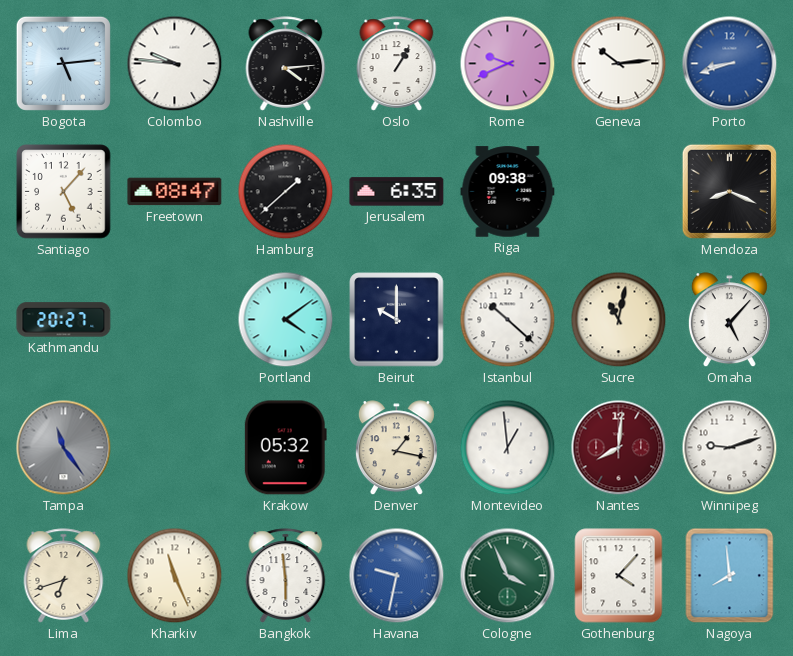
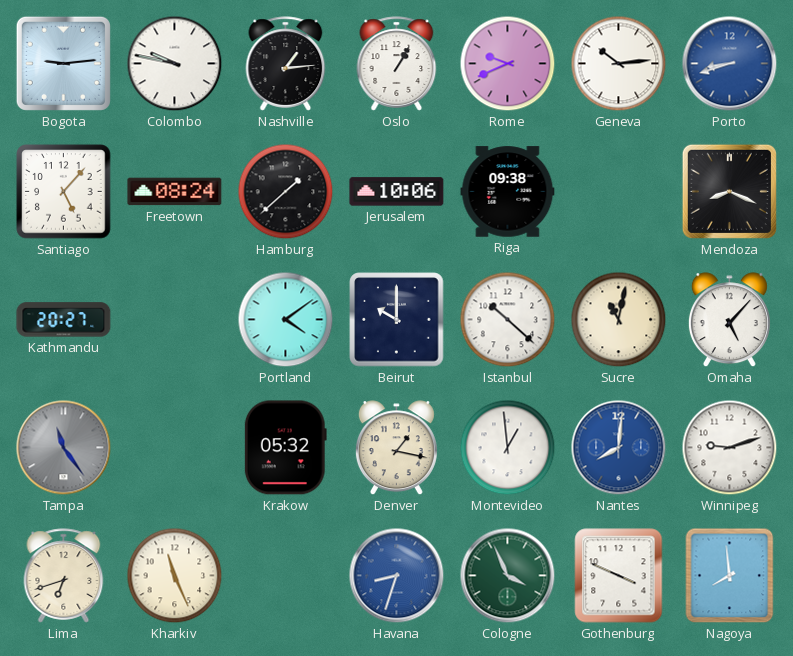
Bogota: 5:14 -> 9:14 (63, 63)
Colombo: 9:46 -> 9:47 (175, 64)
Nashville: 4:14 -> 1:14 (286, 64)
Freetown: 08:47 -> 08:24 (175, 192)
Jerusalem: 6:35 -> 10:06 (397, 192)
Nantes dial: burgundy -> blue (619, 448)
Bangkok: 5:59 -> none (286, 576)
Havana: 9:32 -> 8:33 (397, 576)
Gothenburg: 4:07 -> 3:49 (619, 576)
